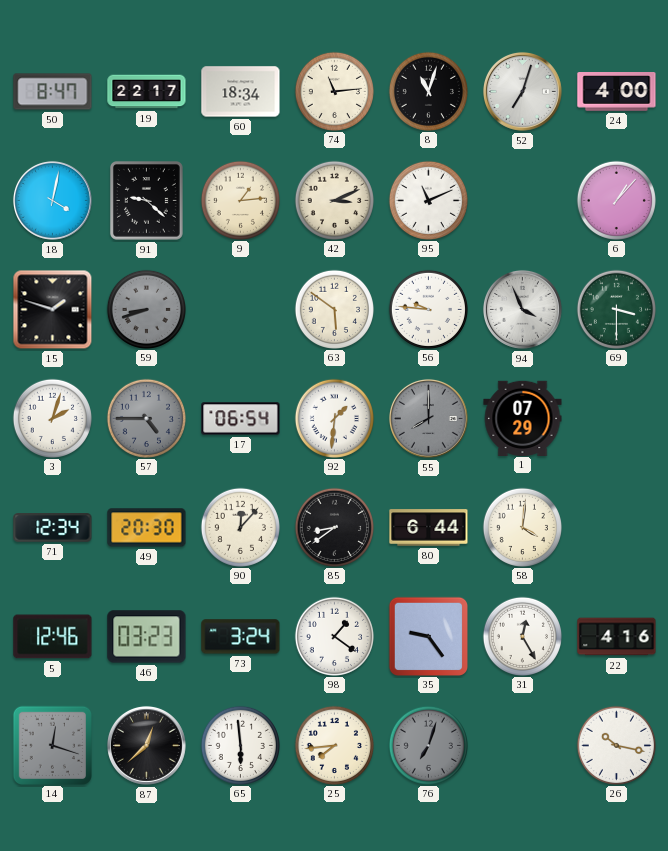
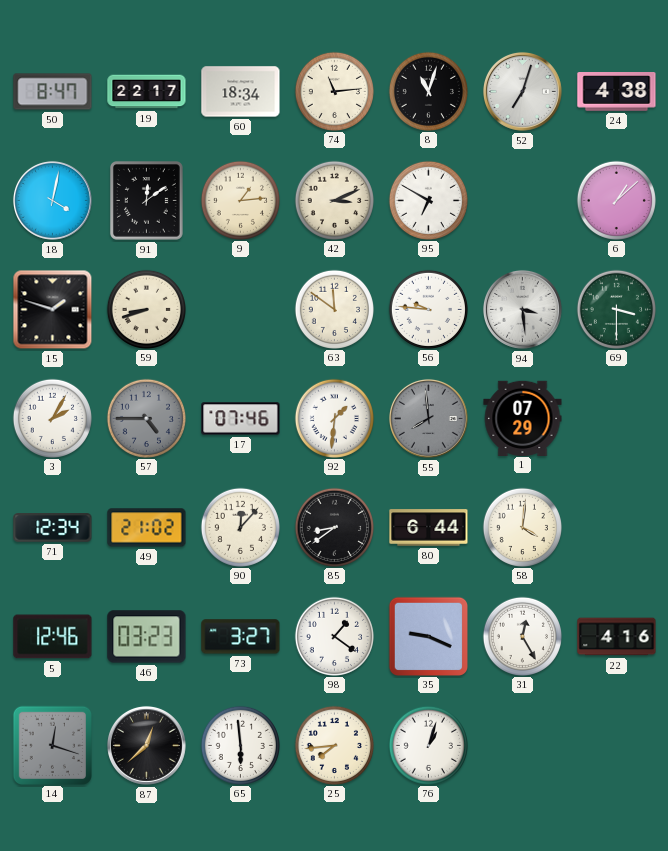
24: 4:00 -> 4:38 (617, 92)
91: 9:22 -> 12:09 (147, 201)
95: 11:11 -> 6:50 (428, 200)
6: 1:07 -> 1:08 (616, 200)
59 dial: grey -> cream (146, 309)
63: 5:51 -> 11:51 (334, 309)
94: 3:56 -> 3:29 (522, 309)
3: 2:03 -> 2:05 (52, 418)
17: 06:54 -> 07:46 (241, 419)
55: 8:00 -> 7:59 (428, 418)
49: 20:30 -> 21:02 (147, 528)
73: 3:24 -> 3:27 (241, 637)
35: 9:24 -> 9:19 (428, 636)
76: 7:03 -> 1:03 (428, 745)
76 dial: grey -> white (428, 745)
26: 10:17 -> none (616, 745)
